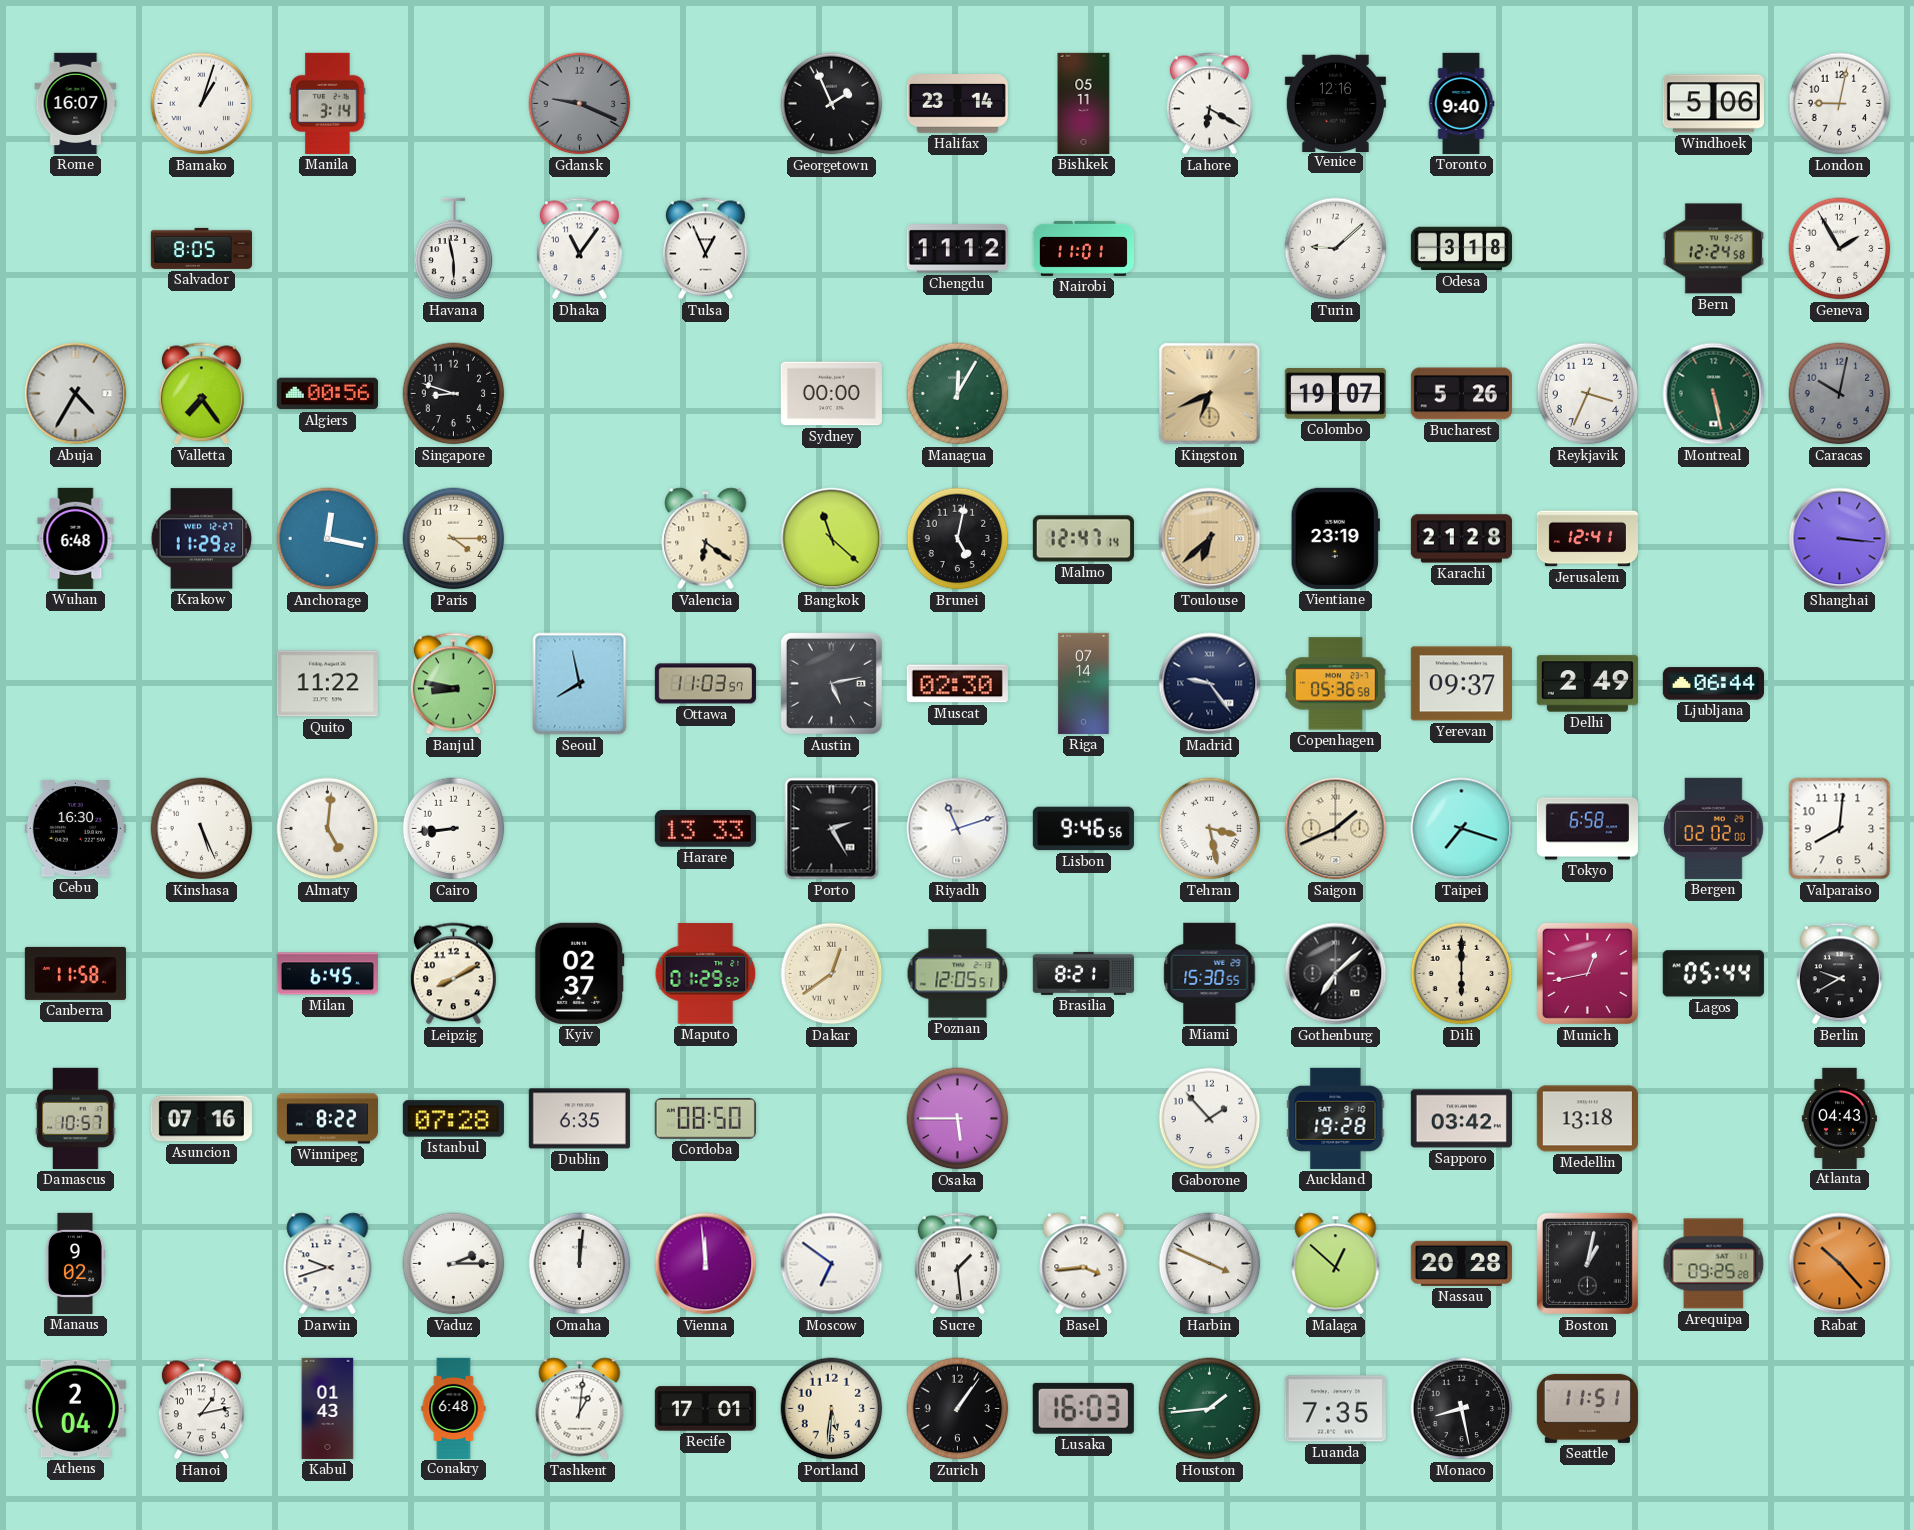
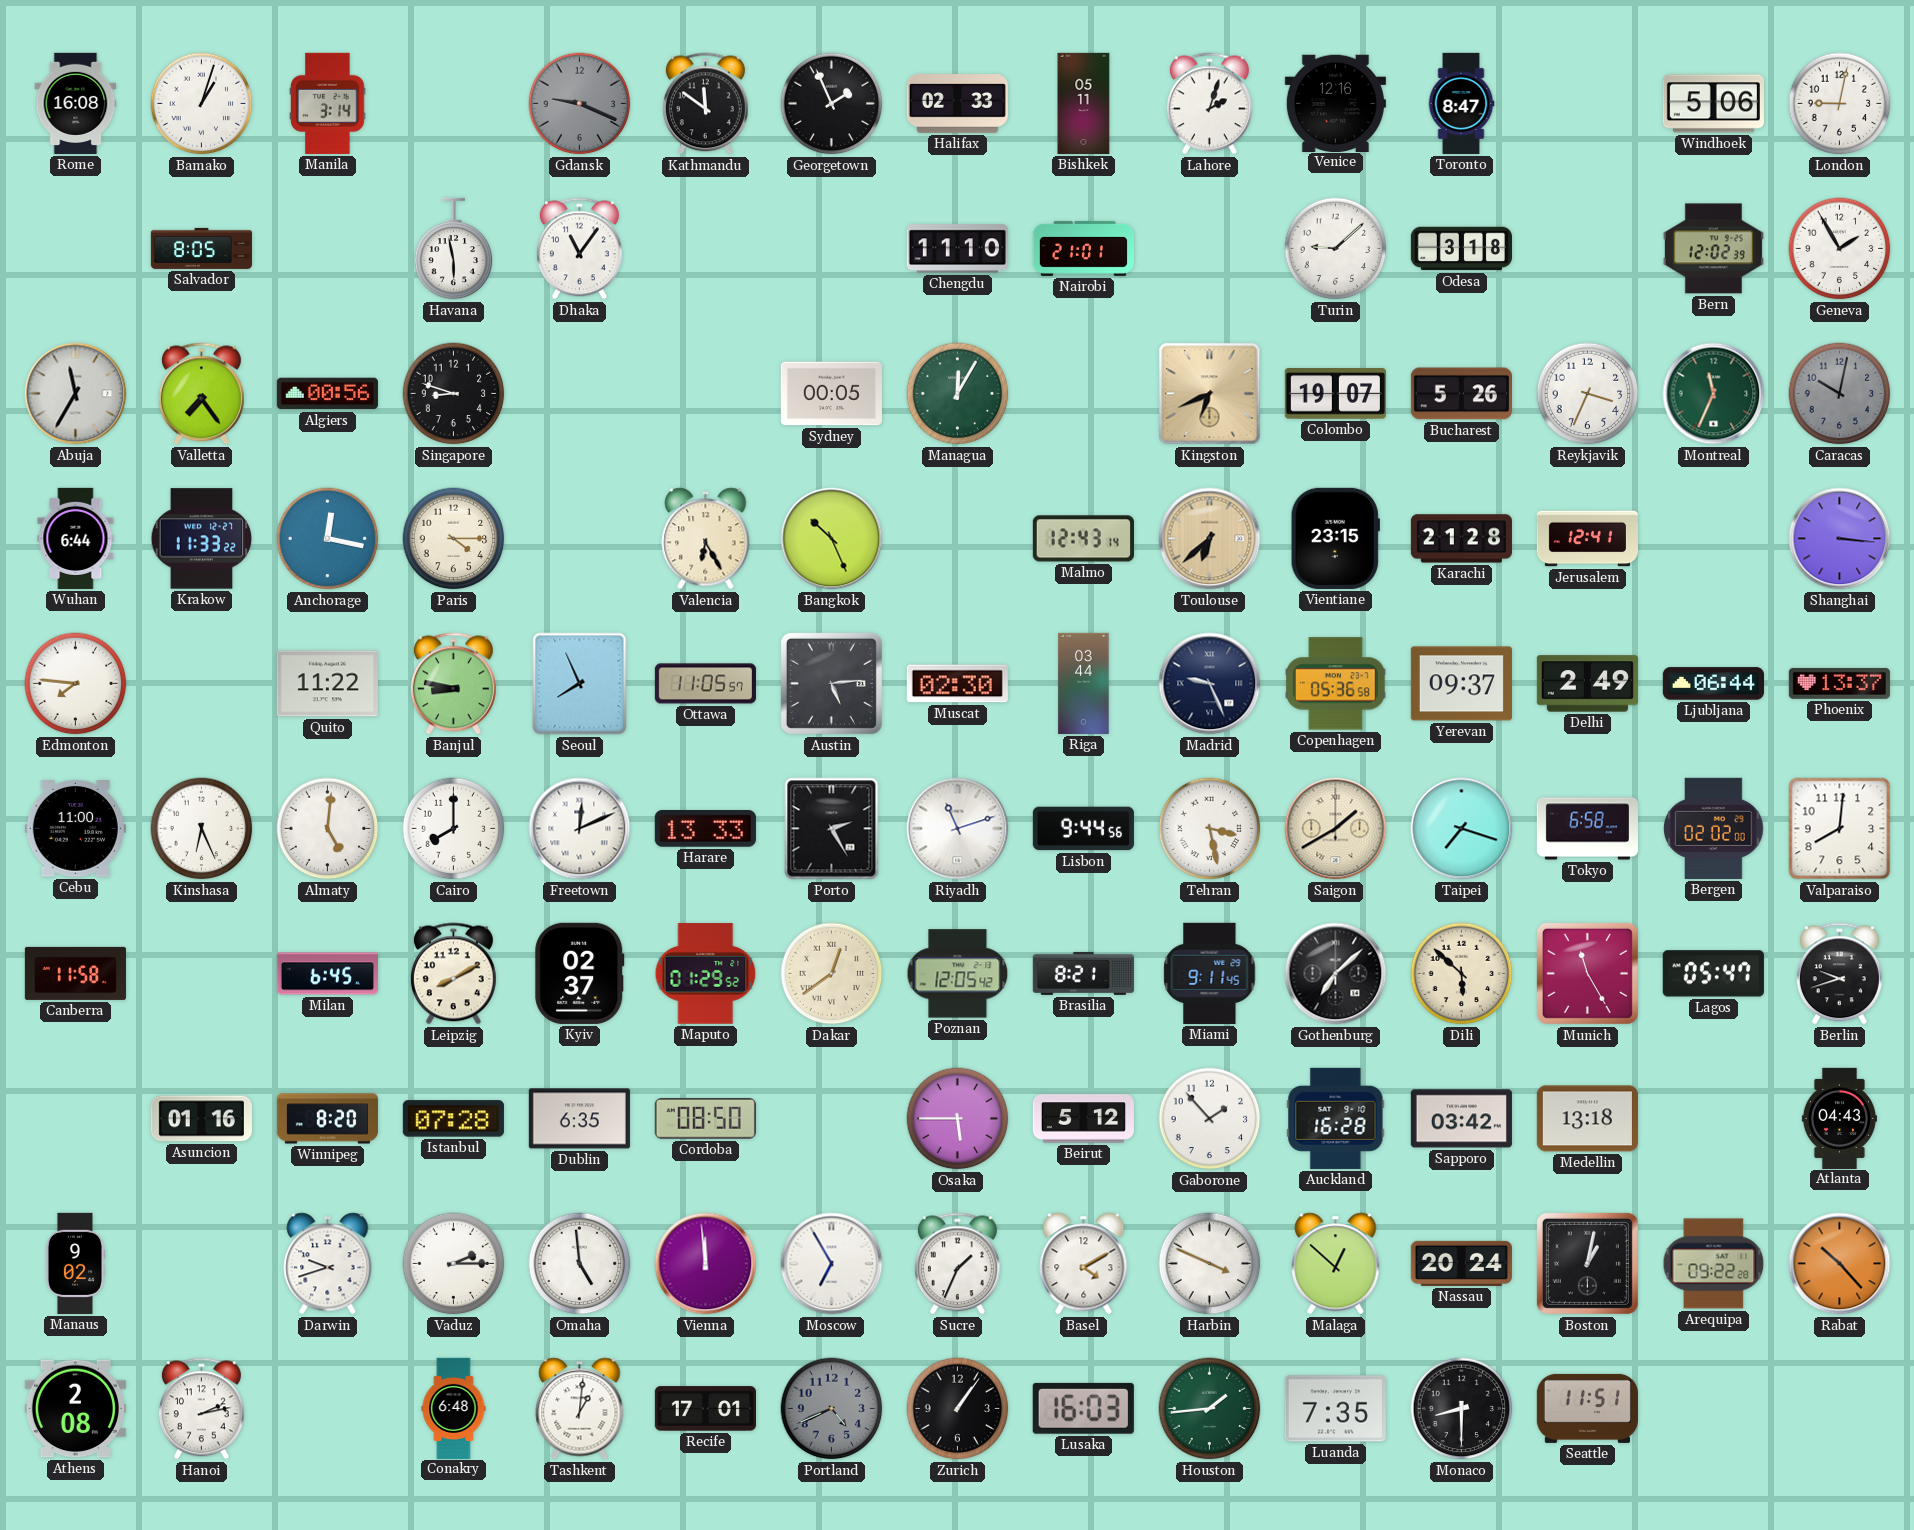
Rome: 16:07 -> 16:08 (76, 103)
Kathmandu: none -> 11:51 (705, 104)
Halifax: 23:14 -> 02:33 (957, 104)
Lahore: 6:20 -> 2:03 (1209, 104)
Toronto: 9:40 -> 8:47 (1461, 103)
Tulsa: 12:56 -> none (705, 249)
Chengdu: 11:12 -> 11:10 (957, 249)
Nairobi: 11:01 -> 21:01 (1083, 248)
Bern: 12:24 -> 12:02 (1713, 249)
Abuja: 4:35 -> 11:35 (76, 394)
Sydney: 00:00 -> 00:05 (831, 394)
Montreal: 5:28 -> 11:34 (1714, 394)
Wuhan: 6:48 -> 6:44 (76, 538)
Krakow: 11:29 -> 11:33 (202, 539)
Valencia: 6:21 -> 6:25 (706, 539)
Bangkok: 11:22 -> 10:26 (832, 539)
Brunei: 5:02 -> none (958, 539)
Malmo: 12:47 -> 12:43 (1083, 539)
Vientiane: 23:19 -> 23:15 (1335, 538)
Edmonton: none -> 7:46 (76, 684)
Seoul: 7:58 -> 7:56 (580, 684)
Ottawa: 11:03 -> 11:05 (705, 684)
Austin: 5:13 -> 5:14 (831, 683)
Riga: 07:14 -> 03:44 (1084, 683)
Madrid: 9:24 -> 9:26 (1210, 684)
Phoenix: none -> 13:37 (1839, 683)
Cebu: 16:30 -> 11:00 (75, 829)
Kinshasa: 5:26 -> 6:26 (202, 829)
Cairo: 8:44 -> 8:00 (454, 829)
Freetown: none -> 12:11 (580, 829)
Lisbon: 9:46 -> 9:44 (1083, 829)
Saigon: 1:41 -> 1:40 (1336, 829)
Poznan: 12:05:51 -> 12:05:42 (958, 974)
Miami: 15:30 -> 9:11 (1210, 973)
Dili: 6:00 -> 5:52 (1462, 974)
Munich: 12:43 -> 11:25 (1587, 973)
Lagos: 05:44 -> 05:47 (1713, 974)
Berlin: 9:40 -> 9:42 (1839, 974)
Damascus: 10:57 -> none (76, 1118)
Asuncion: 07:16 -> 01:16 (201, 1119)
Winnipeg: 8:22 -> 8:20 (327, 1119)
Beirut: none -> 5:12 (1083, 1119)
Auckland: 19:28 -> 16:28 (1336, 1118)
Omaha: 12:01 -> 4:59 (580, 1264)
Moscow: 6:51 -> 6:55 (832, 1264)
Sucre: 1:29 -> 1:34 (957, 1264)
Basel: 3:44 -> 4:10 (1084, 1264)
Nassau: 20:28 -> 20:24 (1461, 1263)
Arequipa: 09:25 -> 09:22 (1714, 1264)
Athens: 2:04 -> 2:08 (75, 1409)
Hanoi: 1:13 -> 2:13 (201, 1409)
Kabul: 01:43 -> none (328, 1408)
Portland: 5:31 -> 4:41 (832, 1409)
Portland dial: cream -> grey (832, 1409)
Monaco: 8:28 -> 8:30 (1462, 1409)
